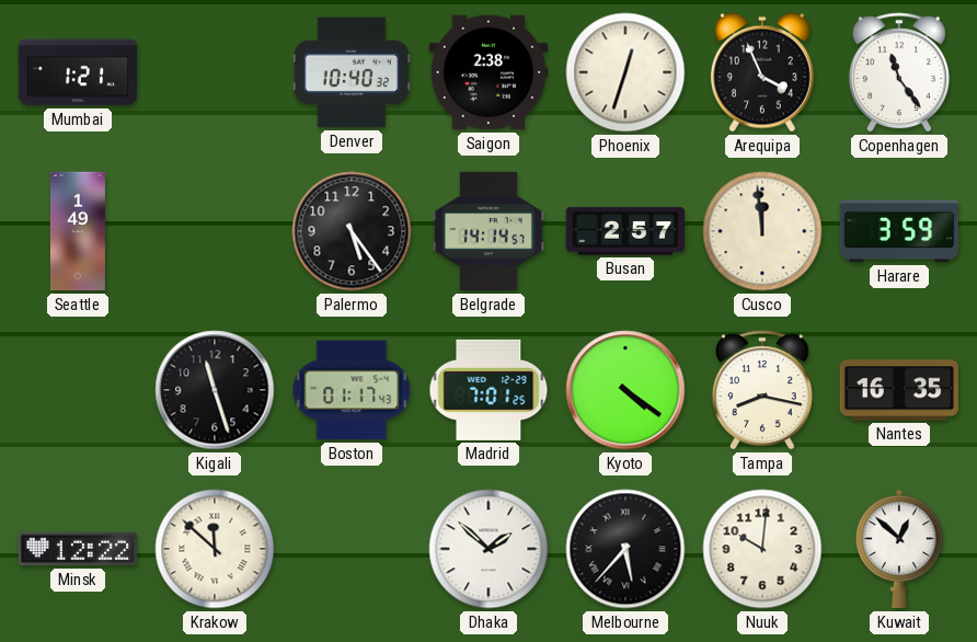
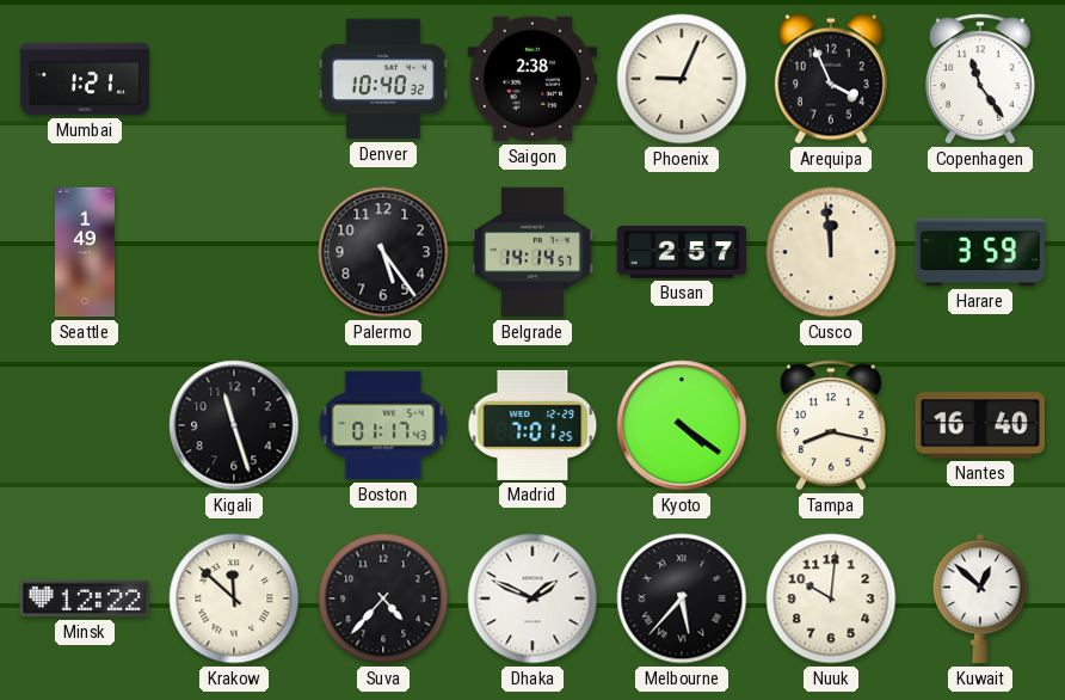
Phoenix: 12:33 -> 9:04 (682, 79)
Nantes: 16:35 -> 16:40 (979, 425)
Suva: none -> 4:37 (383, 598)
Dhaka: 1:52 -> 1:49 (532, 598)
